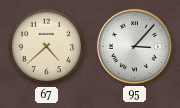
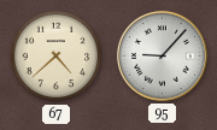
95: 3:07 -> 9:07 (162, 55)
